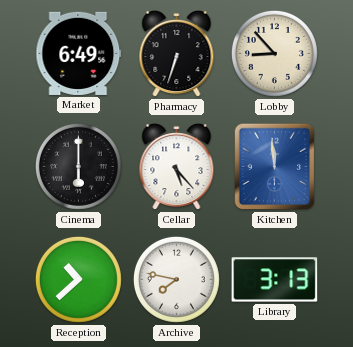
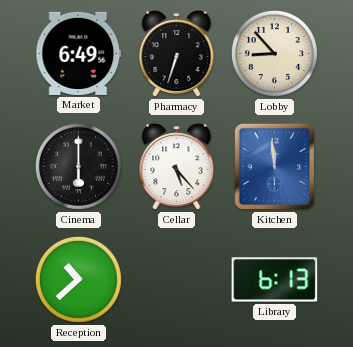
Archive: 7:47 -> none (176, 279)
Library: 3:13 -> 6:13 (275, 280)
